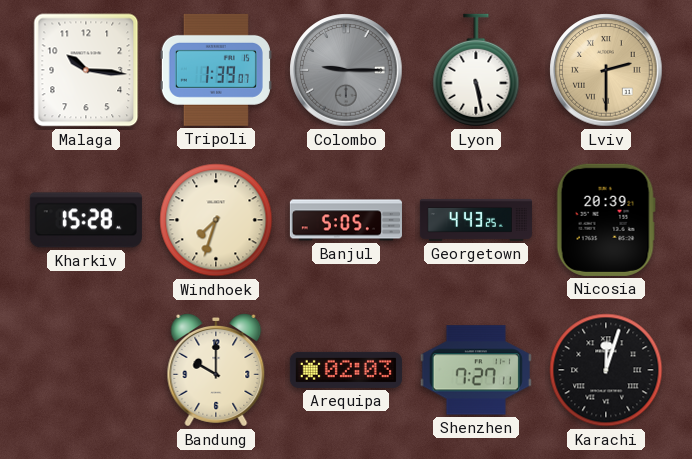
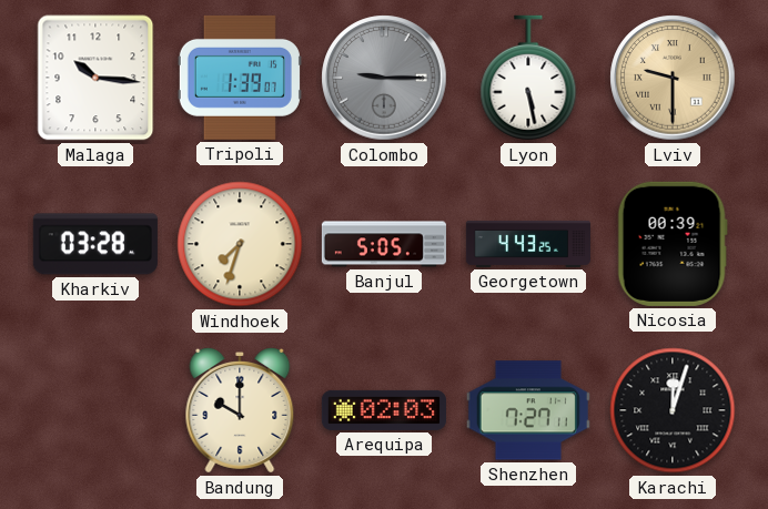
Lviv: 2:30 -> 9:30 (673, 78)
Kharkiv: 15:28 -> 03:28 (95, 244)
Nicosia: 20:39 -> 00:39 (673, 244)
